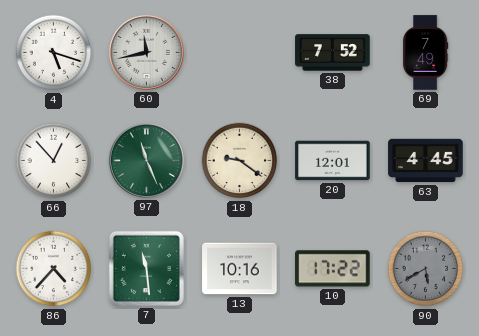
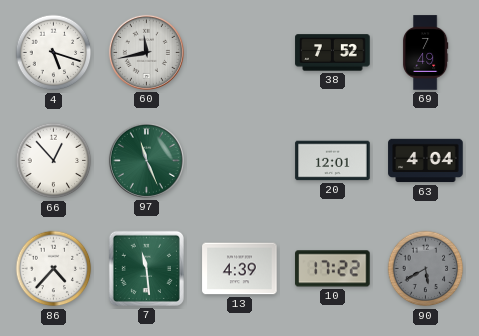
18: 9:21 -> none (240, 161)
63: 4:45 -> 4:04 (426, 161)
13: 10:16 -> 4:39 (240, 269)
